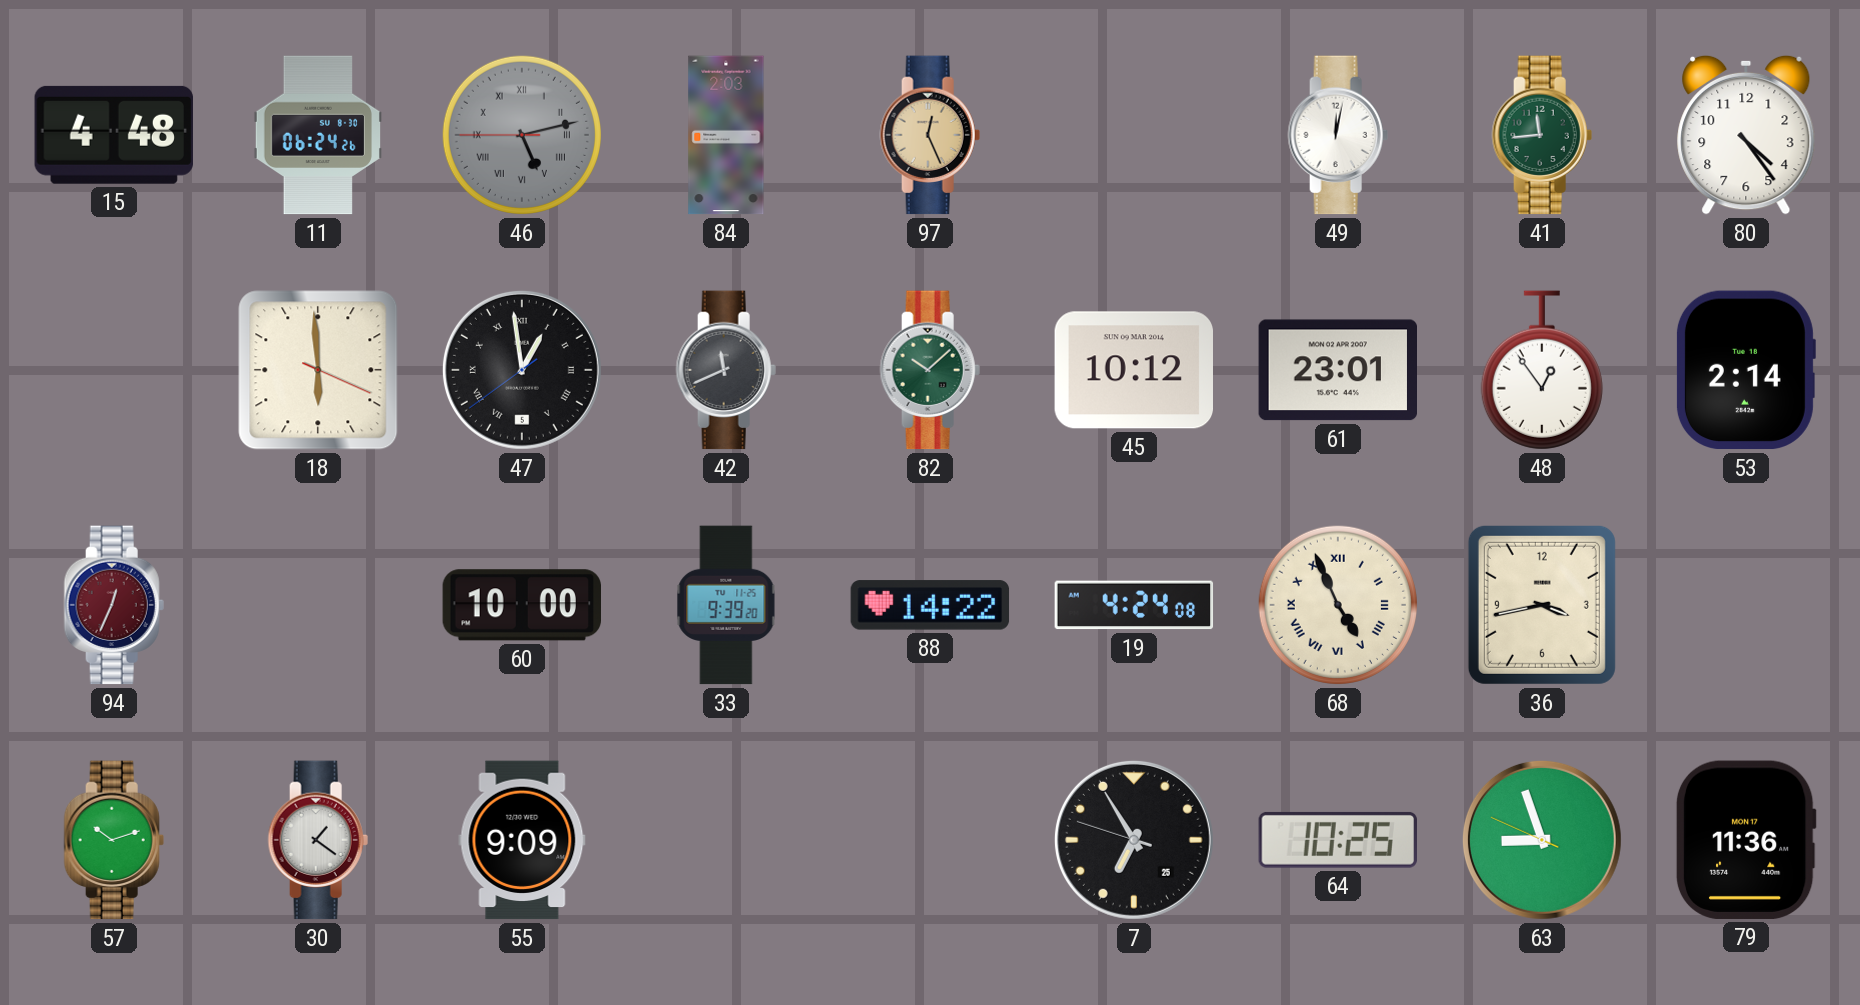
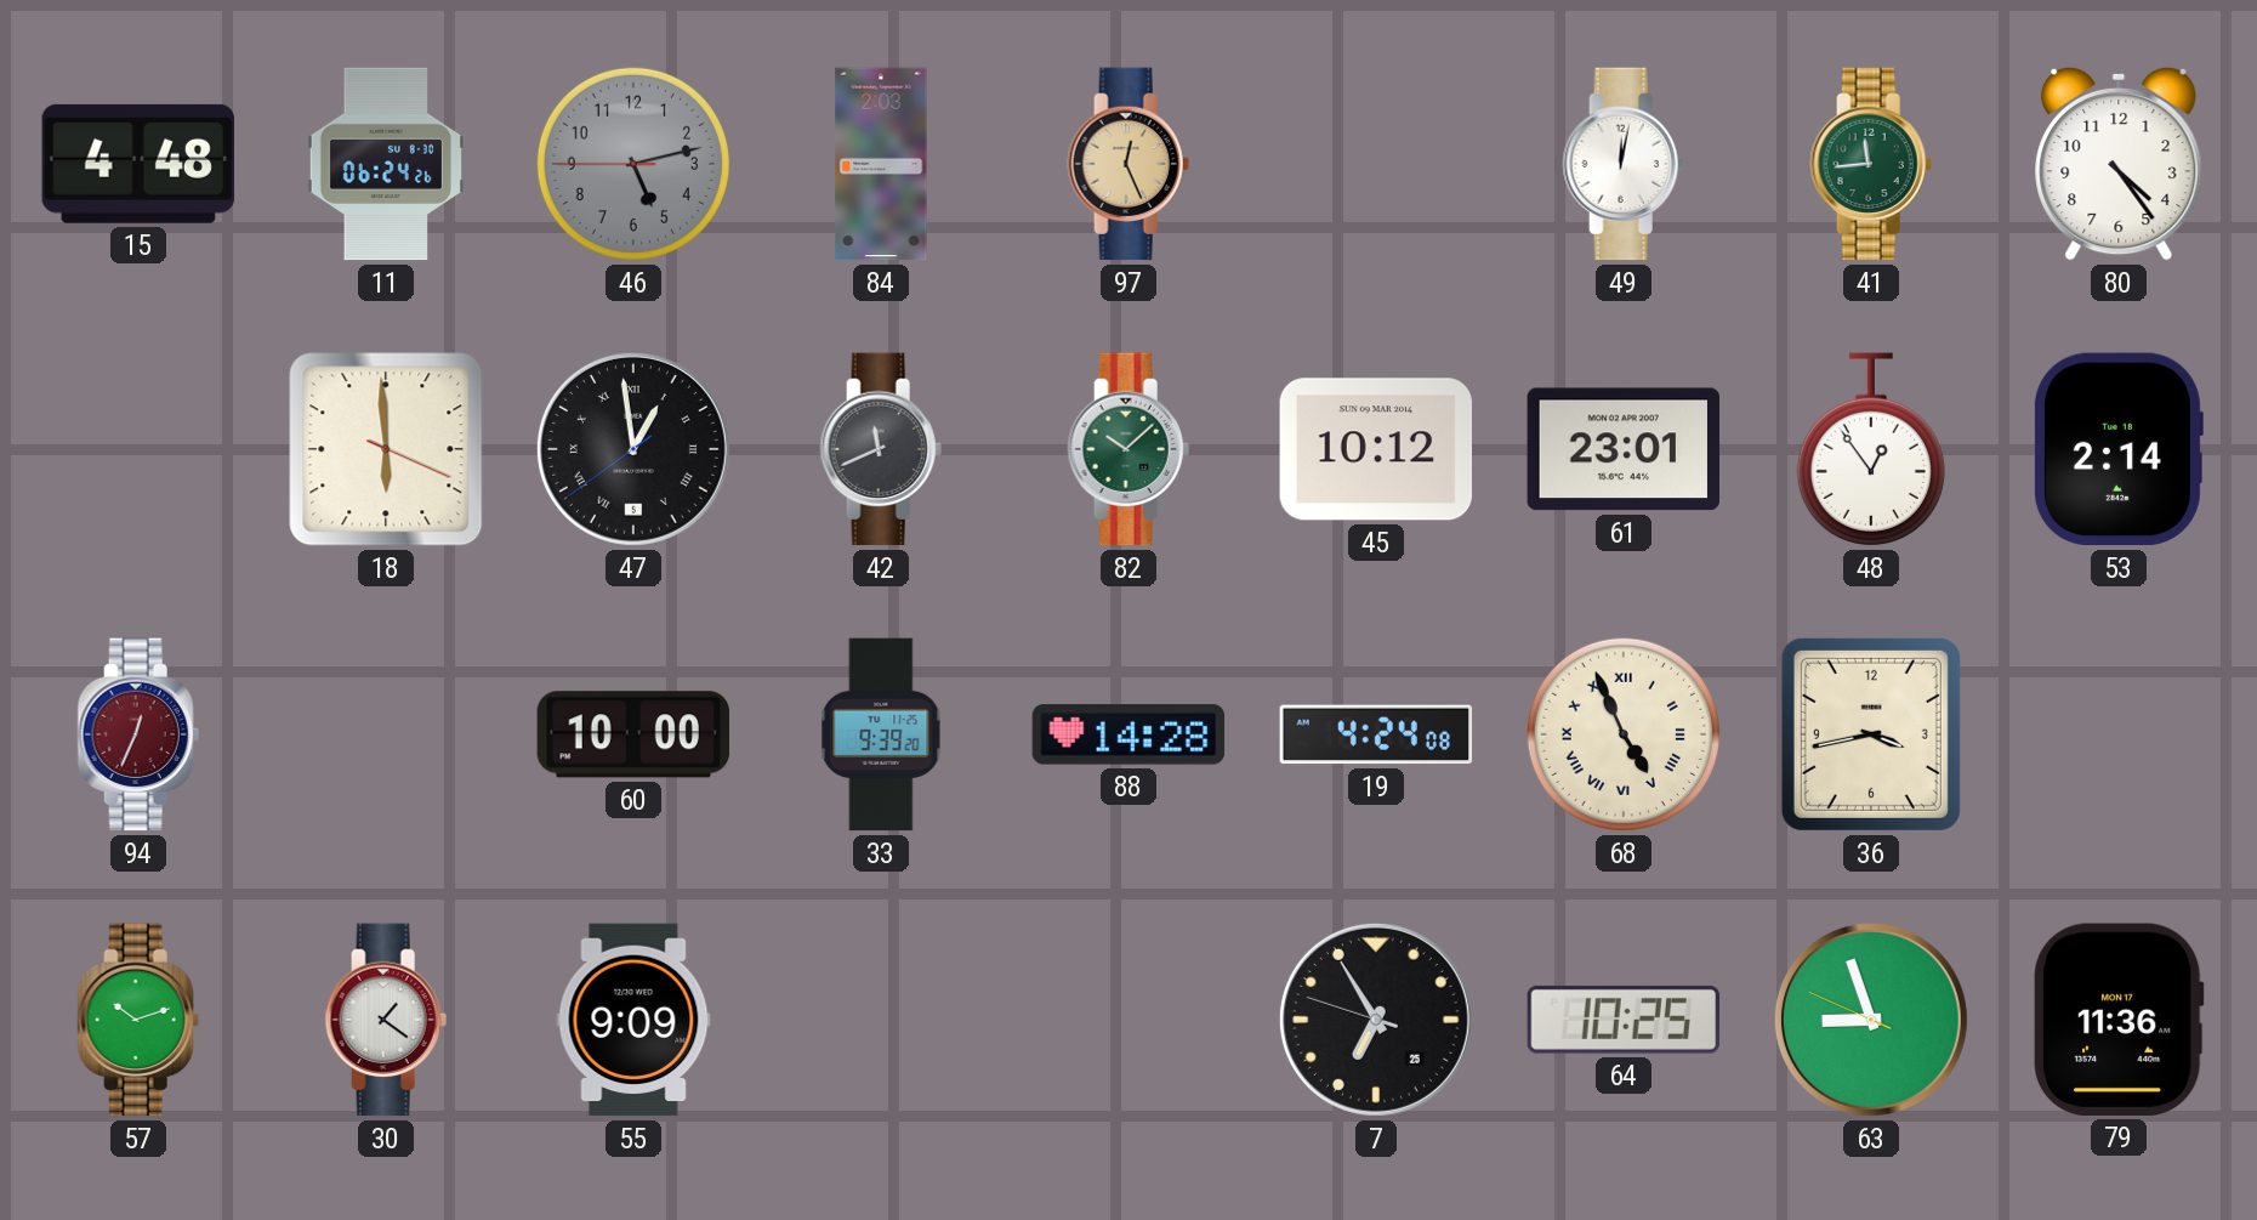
46 numerals: Roman -> Arabic (633, 164)
88: 14:22 -> 14:28 (1128, 734)
